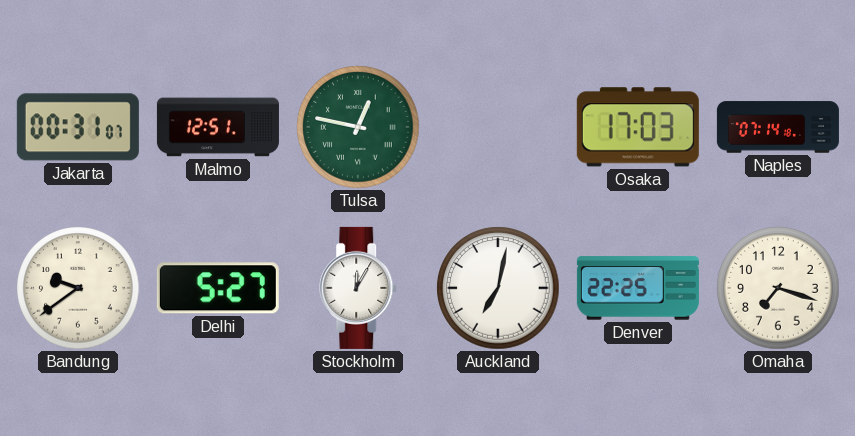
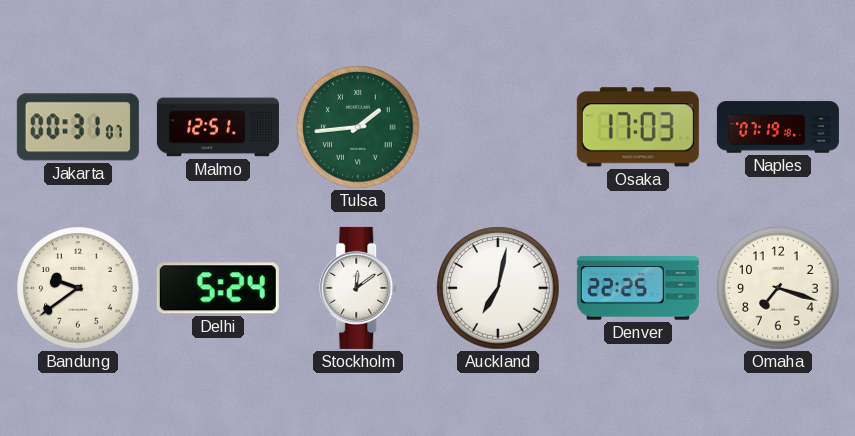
Tulsa: 12:47 -> 1:44 (358, 127)
Naples: 07:14 -> 07:19 (778, 127)
Delhi: 5:27 -> 5:24 (218, 288)
Stockholm: 12:05 -> 12:09 (359, 288)
